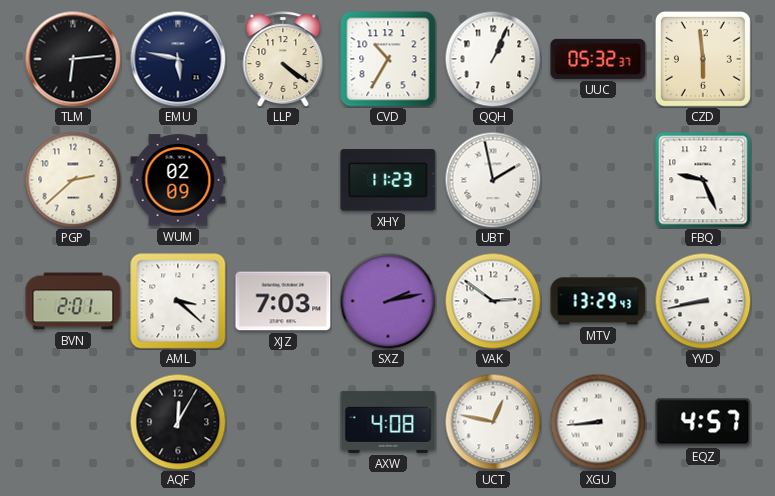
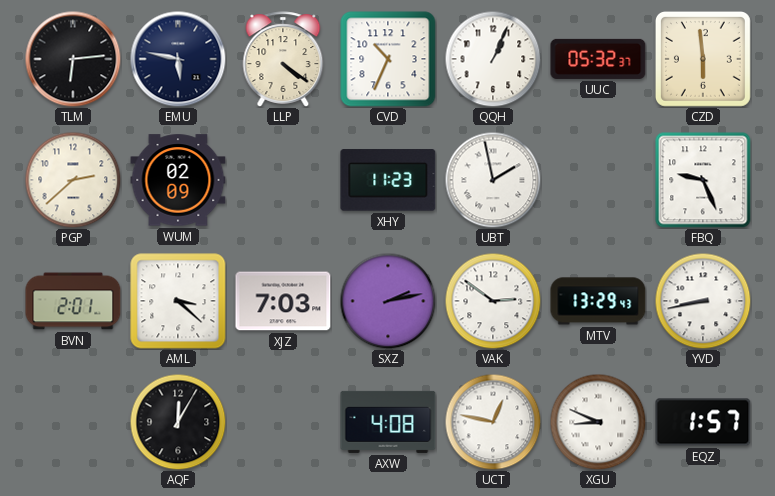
CVD: 10:35 -> 10:34 (388, 59)
XGU: 8:44 -> 8:49 (598, 422)
EQZ: 4:57 -> 1:57 (703, 422)
